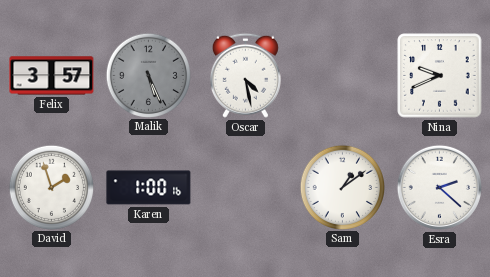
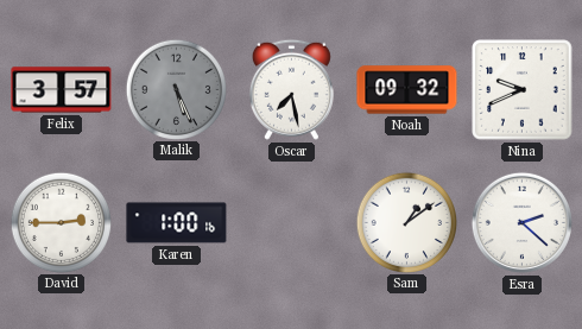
Oscar: 4:28 -> 7:28 (291, 89)
Noah: none -> 09:32 (407, 90)
David: 1:57 -> 2:45 (61, 222)
